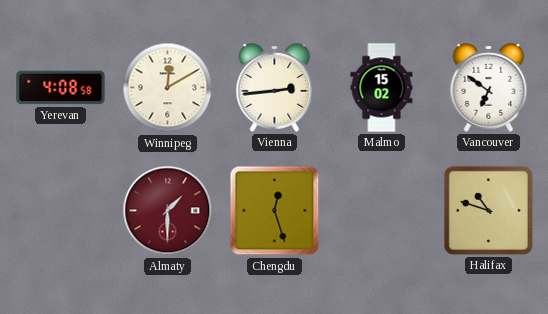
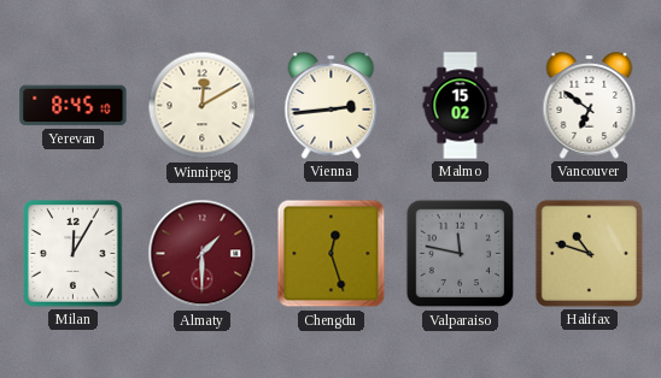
Yerevan: 4:08 -> 8:45 (74, 106)
Milan: none -> 12:05 (74, 254)
Valparaiso: none -> 11:47 (461, 254)
